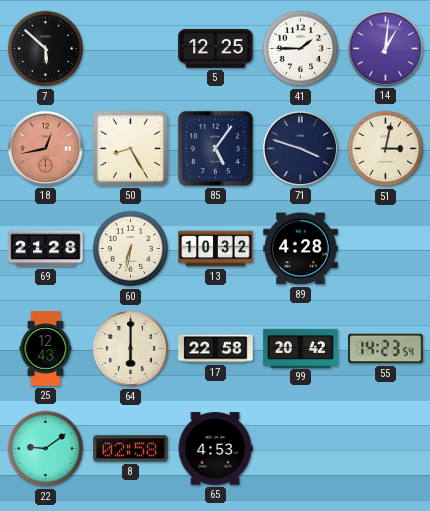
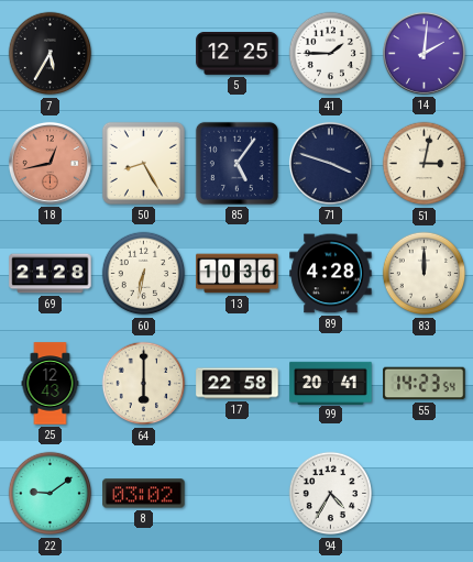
7: 5:52 -> 5:35 (51, 54)
14: 1:01 -> 2:01 (424, 53)
13: 10:32 -> 10:36 (238, 274)
83: none -> 12:00 (425, 274)
99: 20:42 -> 20:41 (331, 383)
8: 02:58 -> 03:02 (144, 494)
65: 4:53 -> none (215, 449)
94: none -> 4:35 (331, 494)
